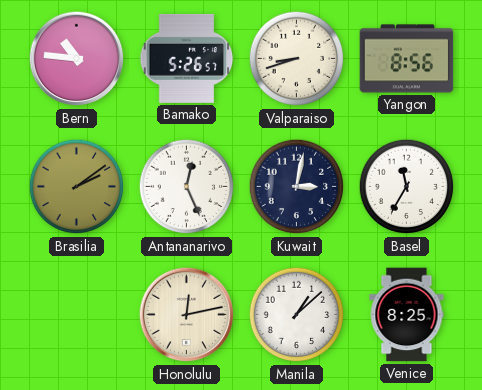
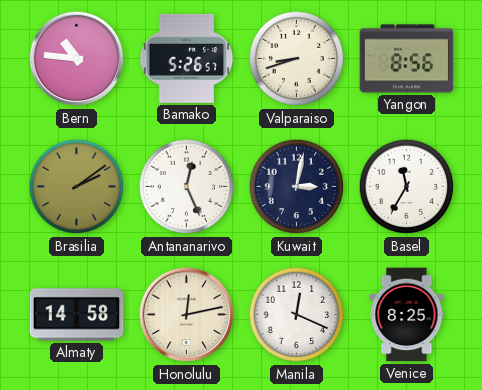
Almaty: none -> 14:58 (77, 315)
Manila: 1:08 -> 12:19 (297, 315)
